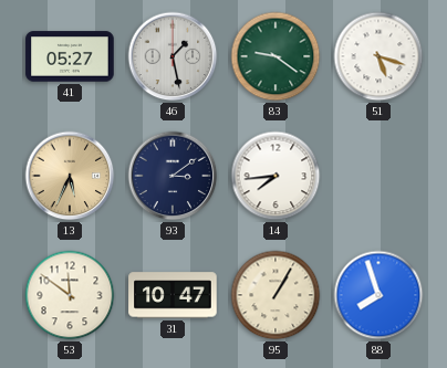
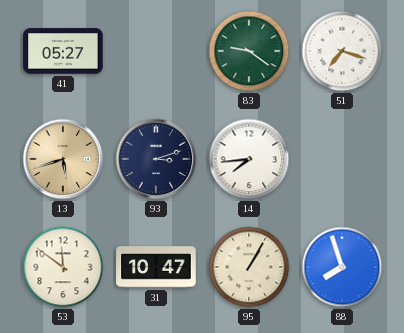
46: 1:28 -> none (173, 56)
51: 5:18 -> 7:18 (342, 51)
13: 5:34 -> 5:42 (63, 159)
93: 3:09 -> 3:12 (156, 159)
